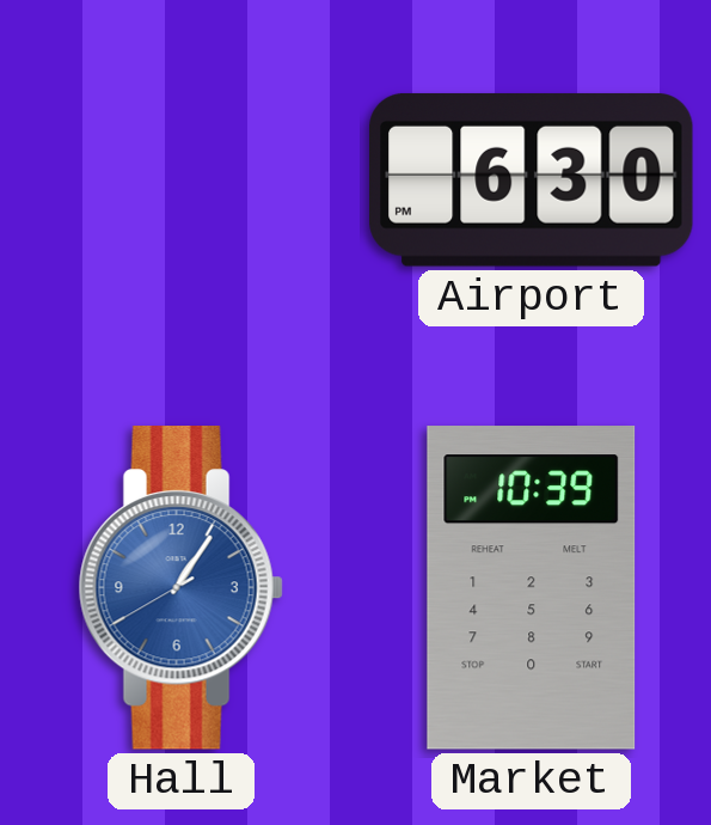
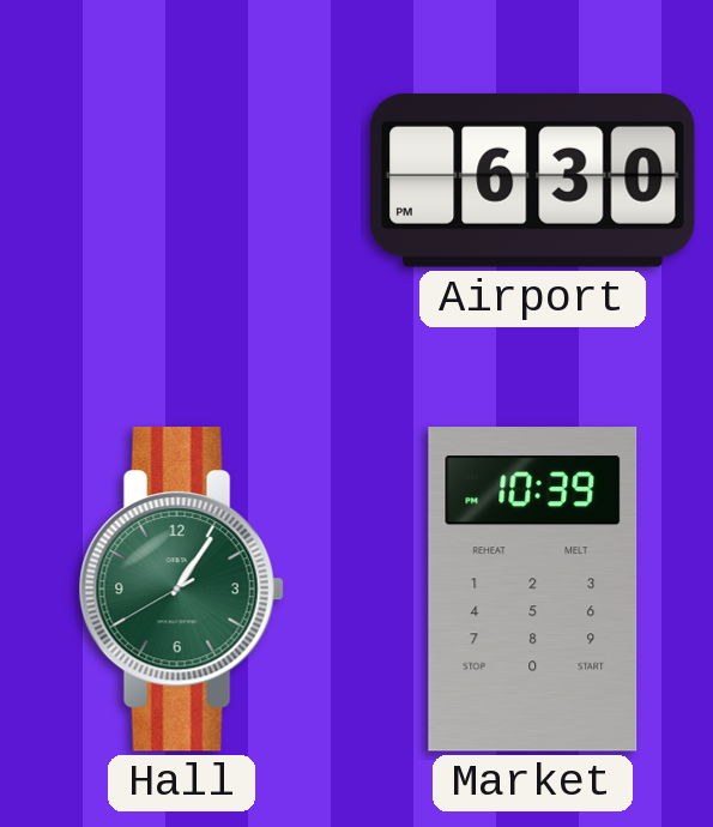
Hall dial: blue -> green (181, 590)
